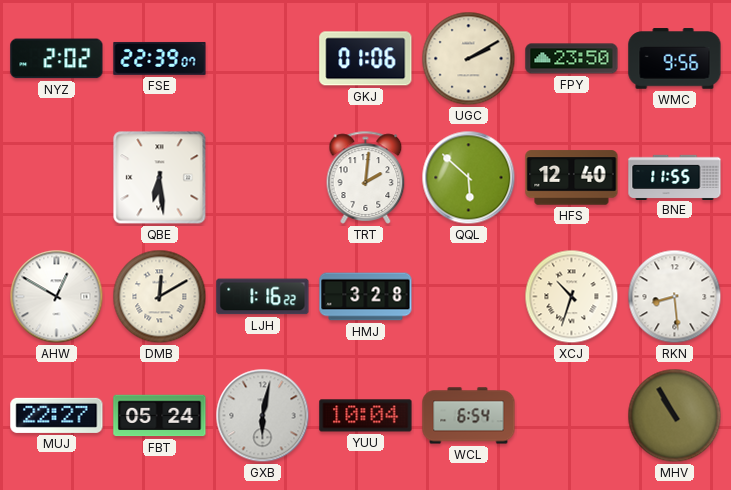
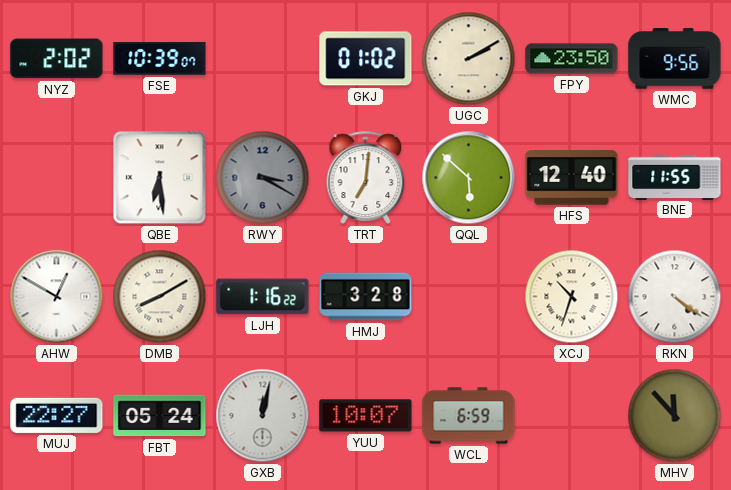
FSE: 22:39 -> 10:39 (160, 58)
GKJ: 01:06 -> 01:02 (366, 59)
RWY: none -> 3:20 (263, 178)
TRT: 2:01 -> 7:01 (366, 177)
DMB: 12:10 -> 8:10 (160, 297)
RKN: 8:29 -> 4:21 (675, 297)
GXB: 6:02 -> 12:02 (263, 416)
YUU: 10:04 -> 10:07 (366, 416)
WCL: 6:54 -> 6:59 (469, 416)
MHV: 10:55 -> 11:53 (675, 416)
